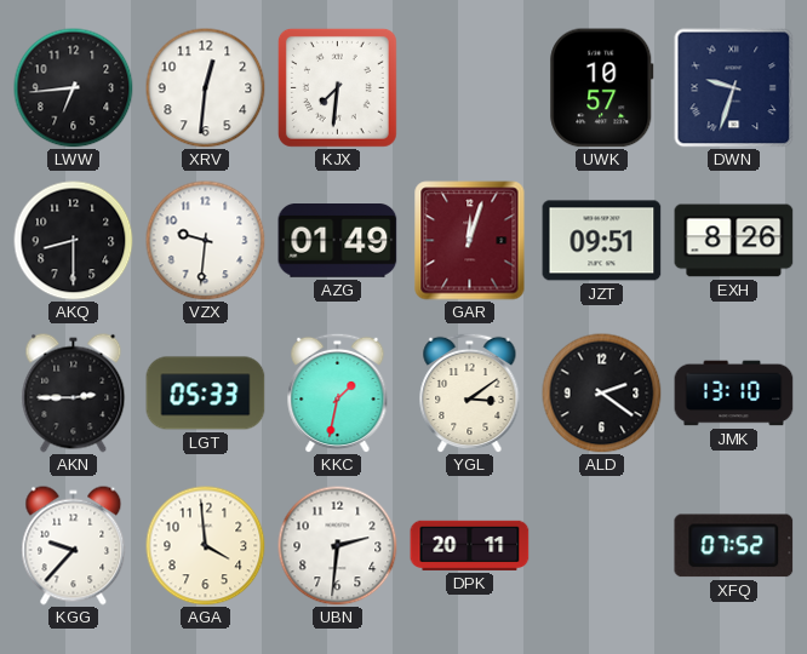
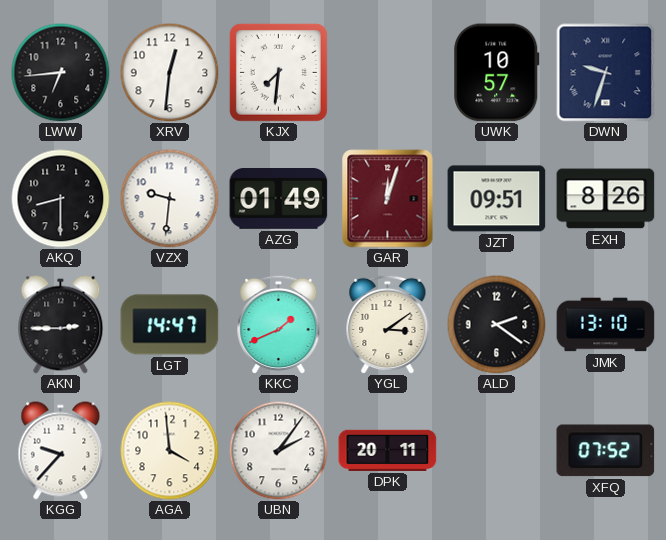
LGT: 05:33 -> 14:47 (170, 325)
KKC: 1:32 -> 1:41 (279, 324)
UBN: 2:31 -> 2:06 (279, 451)
